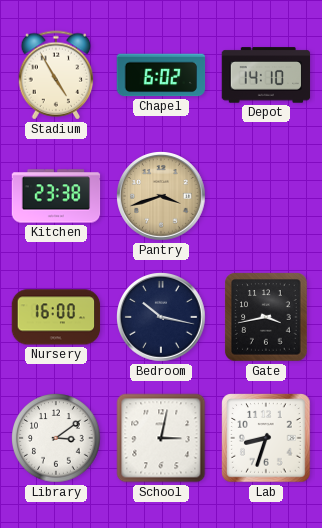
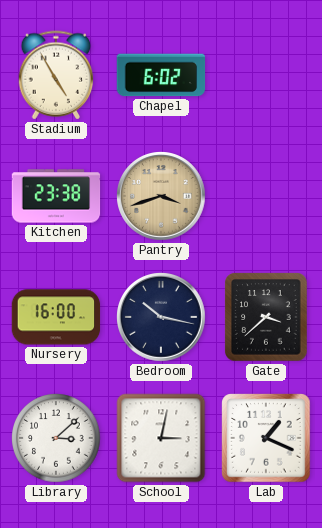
Depot: 14:10 -> none (266, 75)
Gate: 3:43 -> 3:38 (266, 317)
Library: 3:09 -> 3:08 (56, 438)
Lab: 8:33 -> 1:19 (266, 438)
